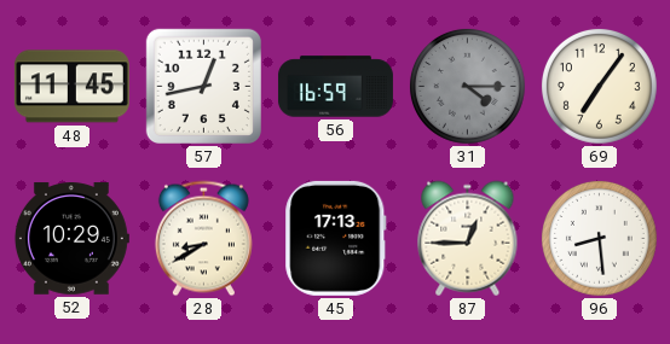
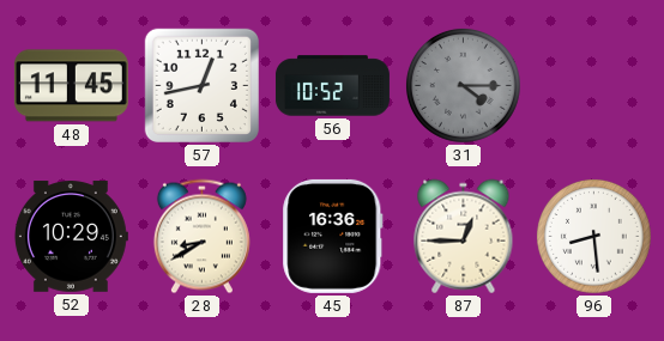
56: 16:59 -> 10:52 (332, 86)
69: 7:06 -> none (599, 86)
45: 17:13 -> 16:36 (333, 236)
